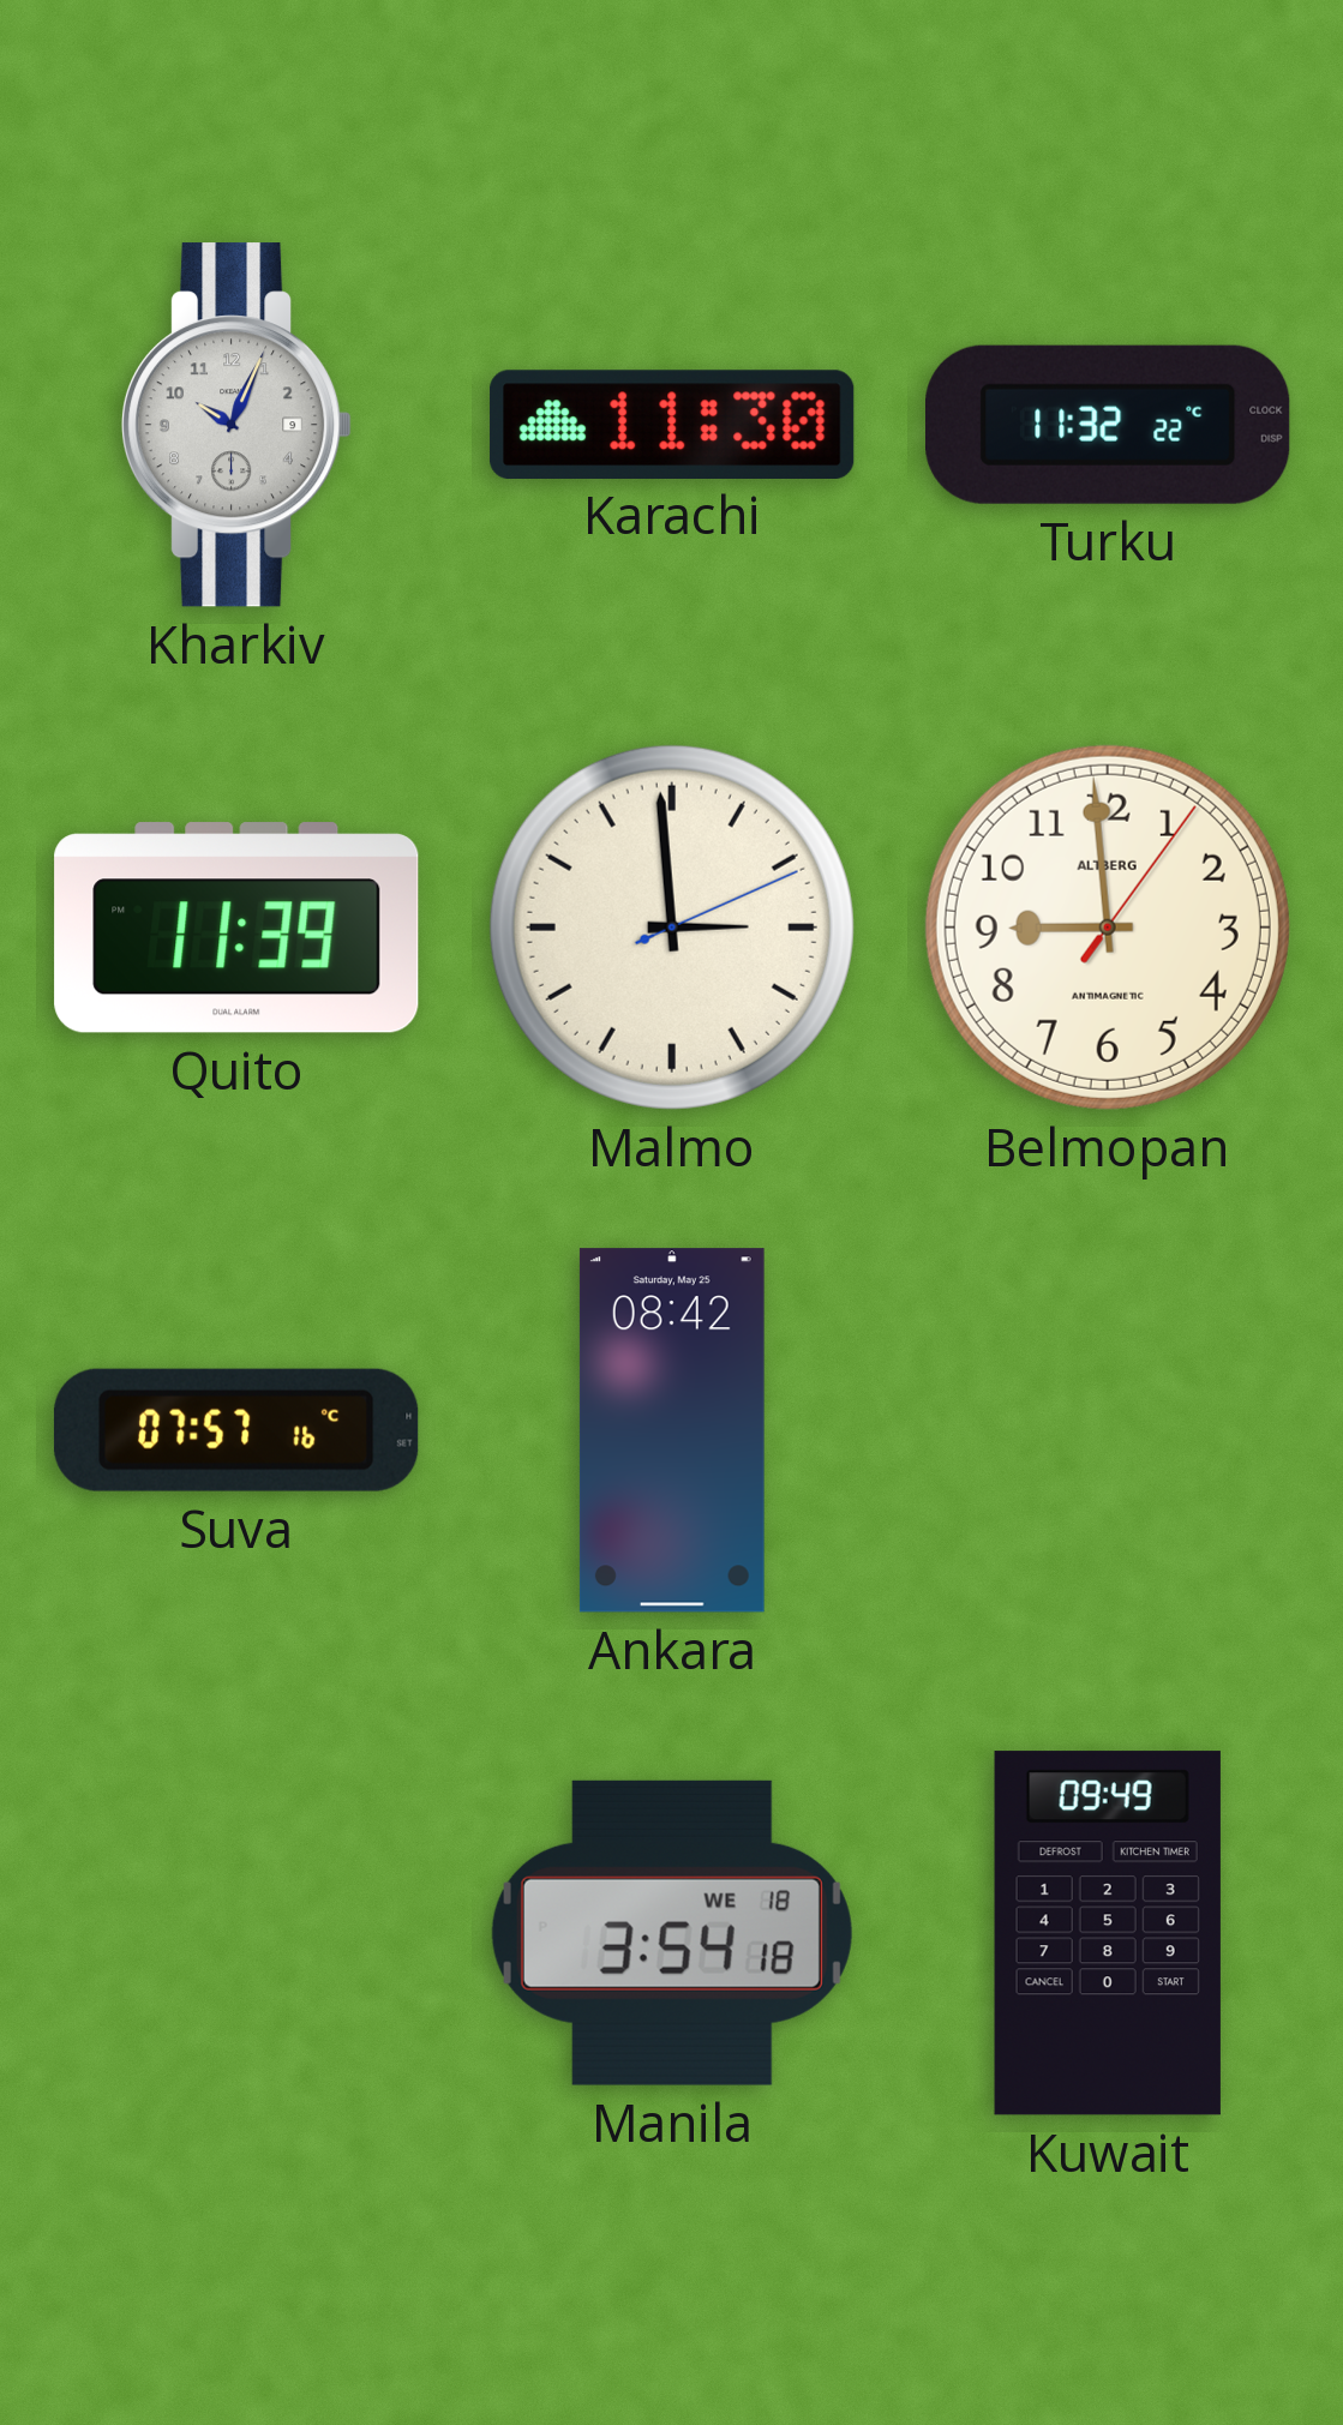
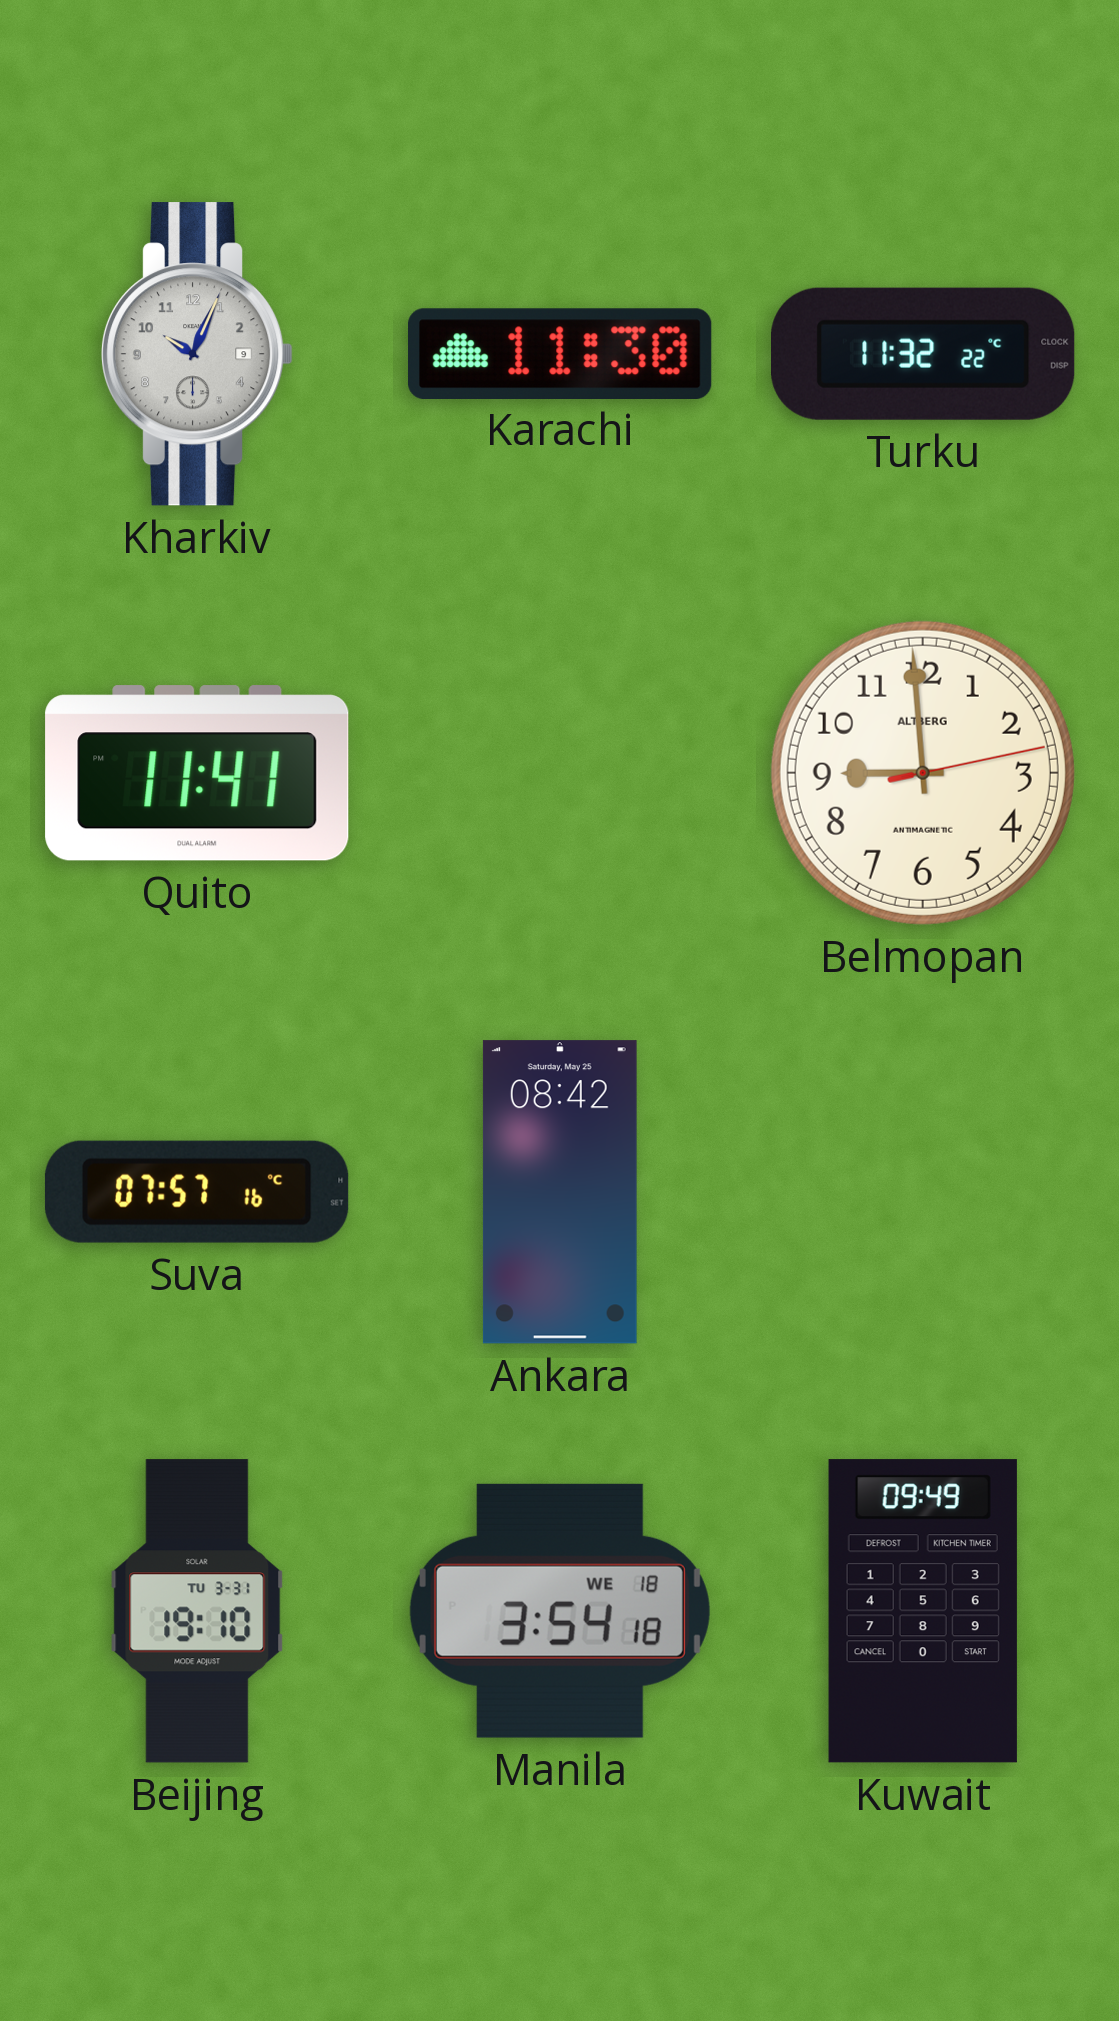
Quito: 11:39 -> 11:41 (197, 773)
Malmo: 2:59 -> none (672, 928)
Belmopan: 8:59:06 -> 8:59:13 (923, 773)
Beijing: none -> 19:10 (197, 1611)
